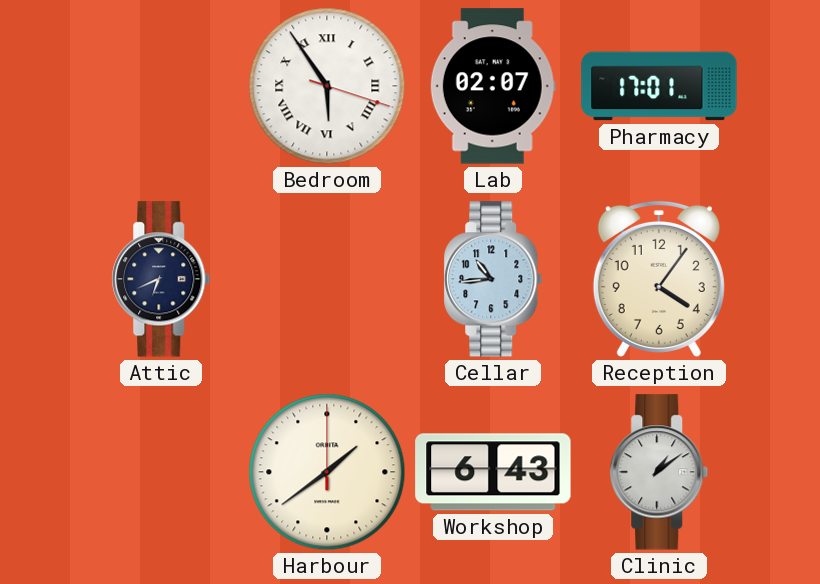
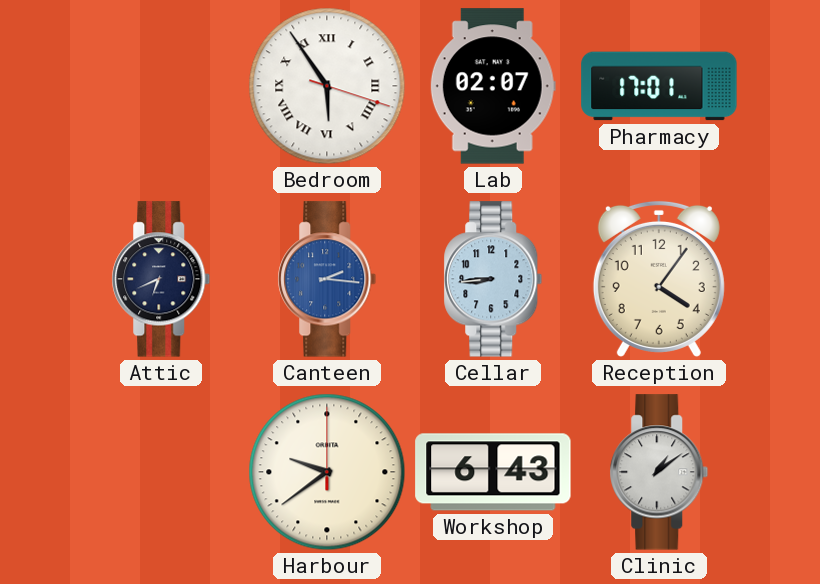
Canteen: none -> 2:16 (327, 279)
Cellar: 10:44 -> 8:44 (493, 279)
Harbour: 1:39 -> 9:39 (327, 472)
